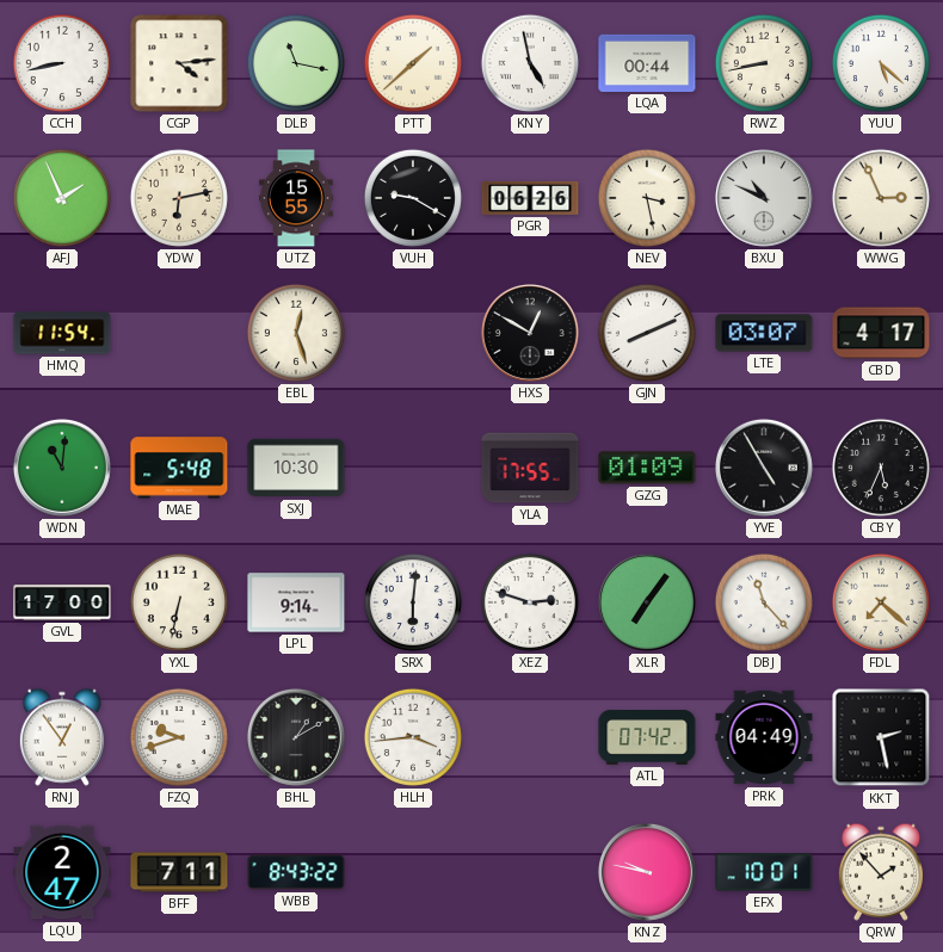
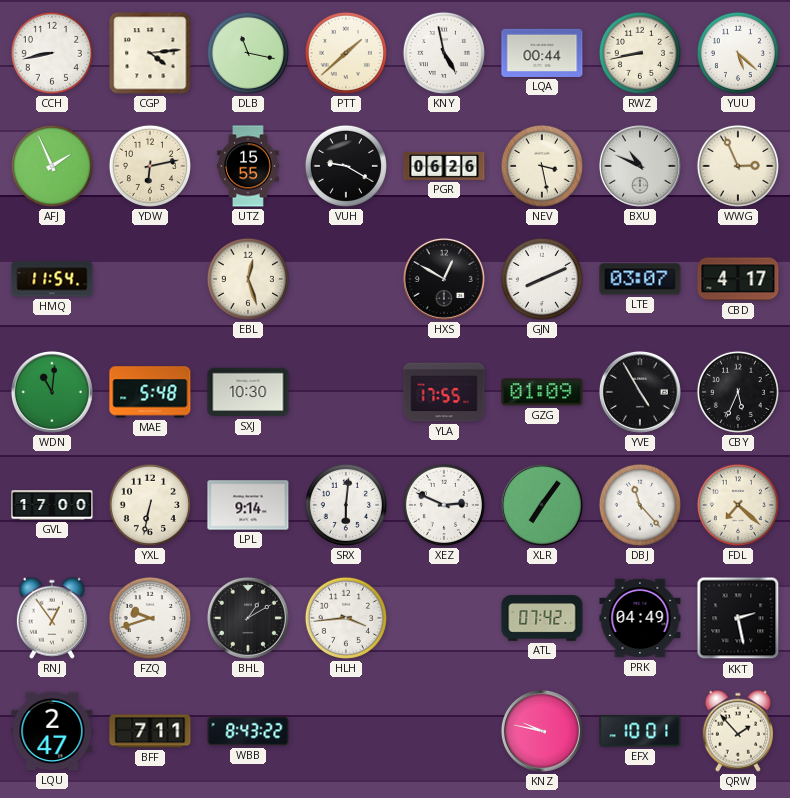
XEZ: 2:48 -> 2:49 (444, 505)
